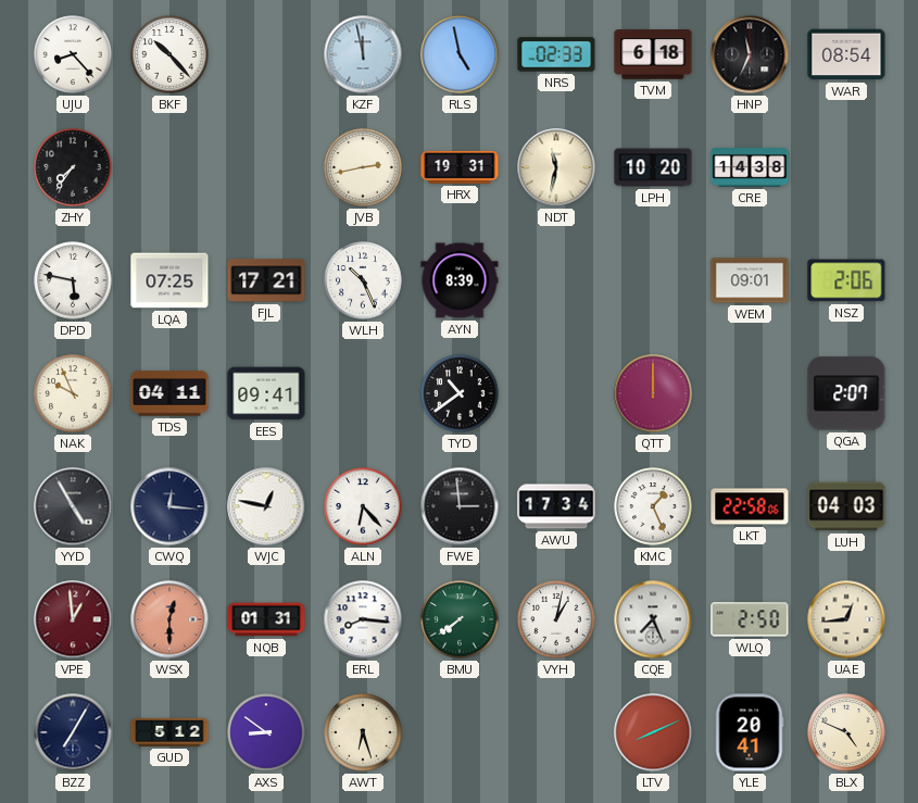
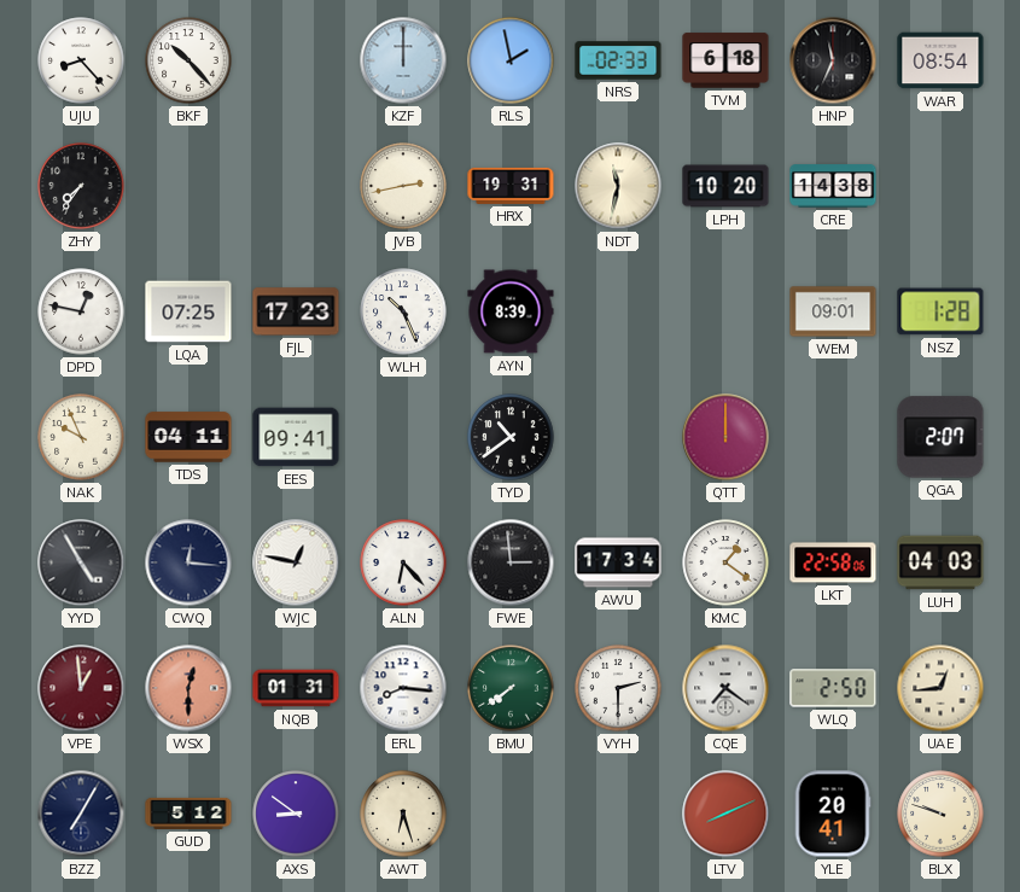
KZF: 11:58 -> 12:00 (403, 60)
RLS: 4:58 -> 1:58 (511, 60)
DPD: 5:47 -> 12:47 (81, 311)
FJL: 17:21 -> 17:23 (296, 311)
NSZ: 2:06 -> 1:28 (940, 311)
KMC: 1:26 -> 1:21 (725, 562)
VYH: 1:02 -> 2:30 (618, 688)
CQE: 7:26 -> 7:21 (725, 688)
BLX: 4:49 -> 9:48 (940, 814)
